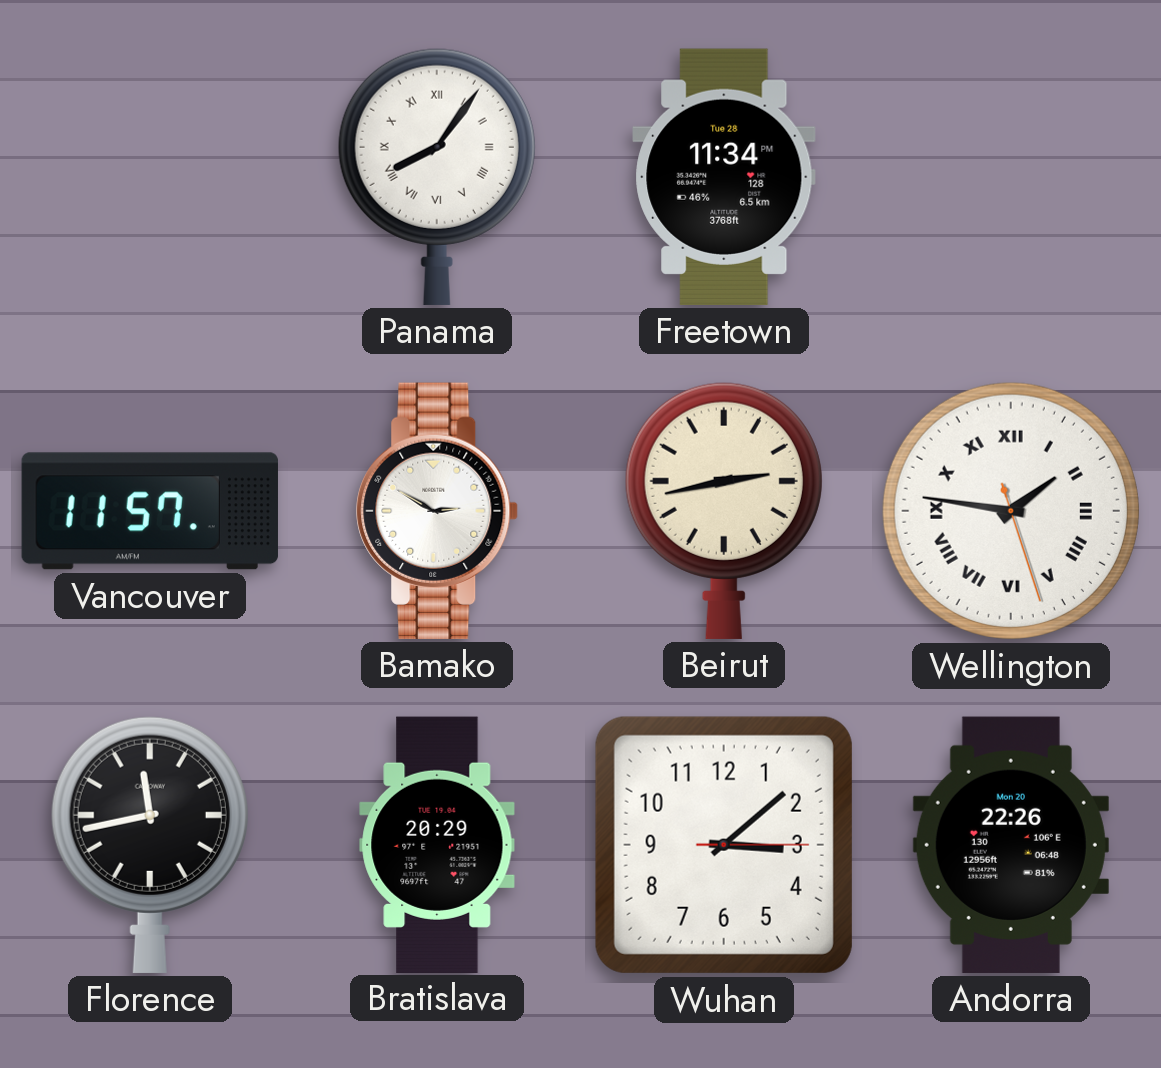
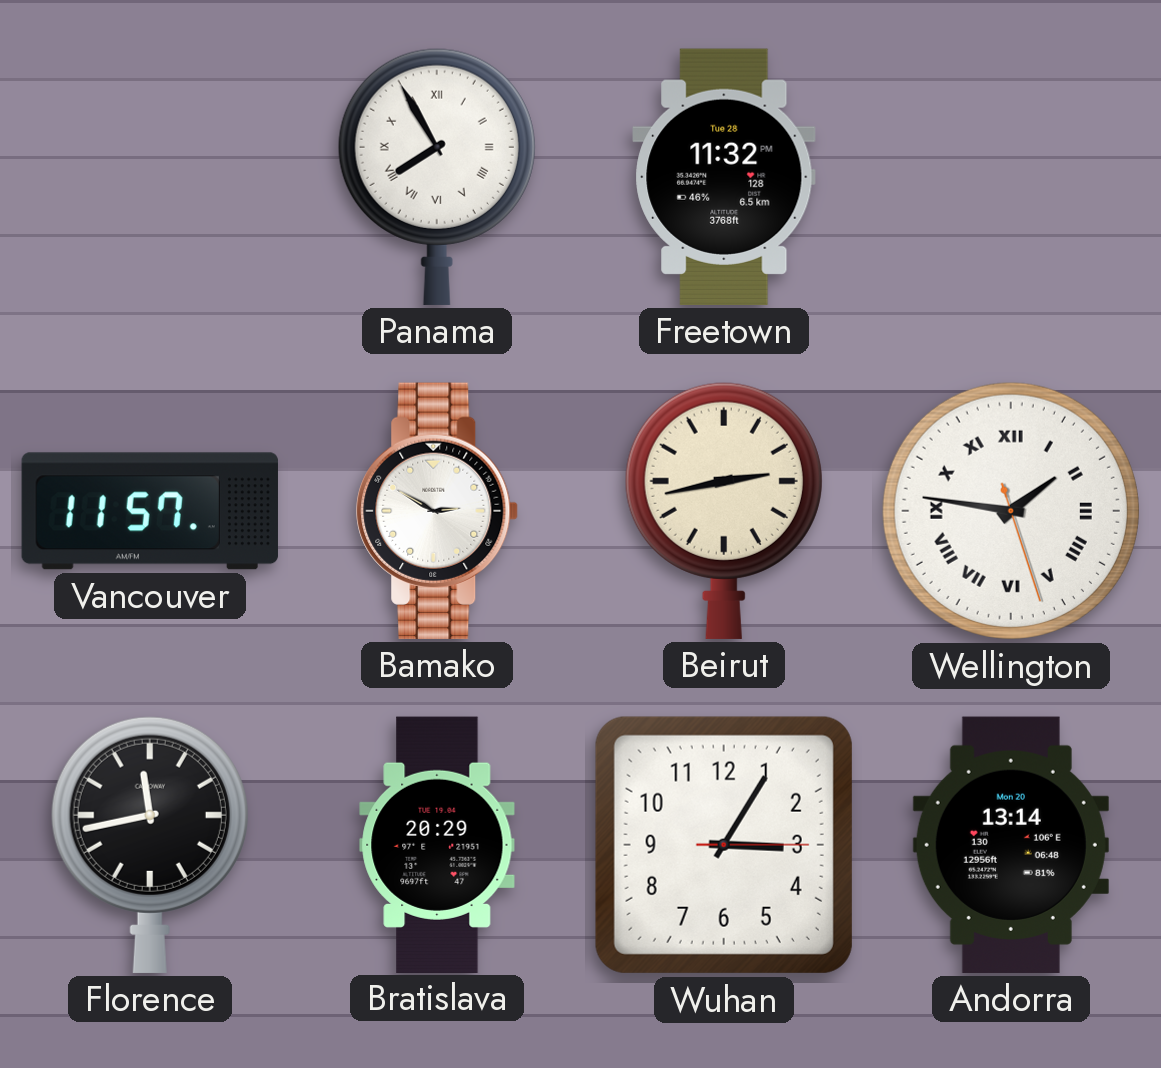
Panama: 8:06 -> 7:55 (437, 176)
Freetown: 11:34 -> 11:32 (724, 177)
Wuhan: 3:08 -> 3:05 (724, 845)
Andorra: 22:26 -> 13:14 (1011, 845)
